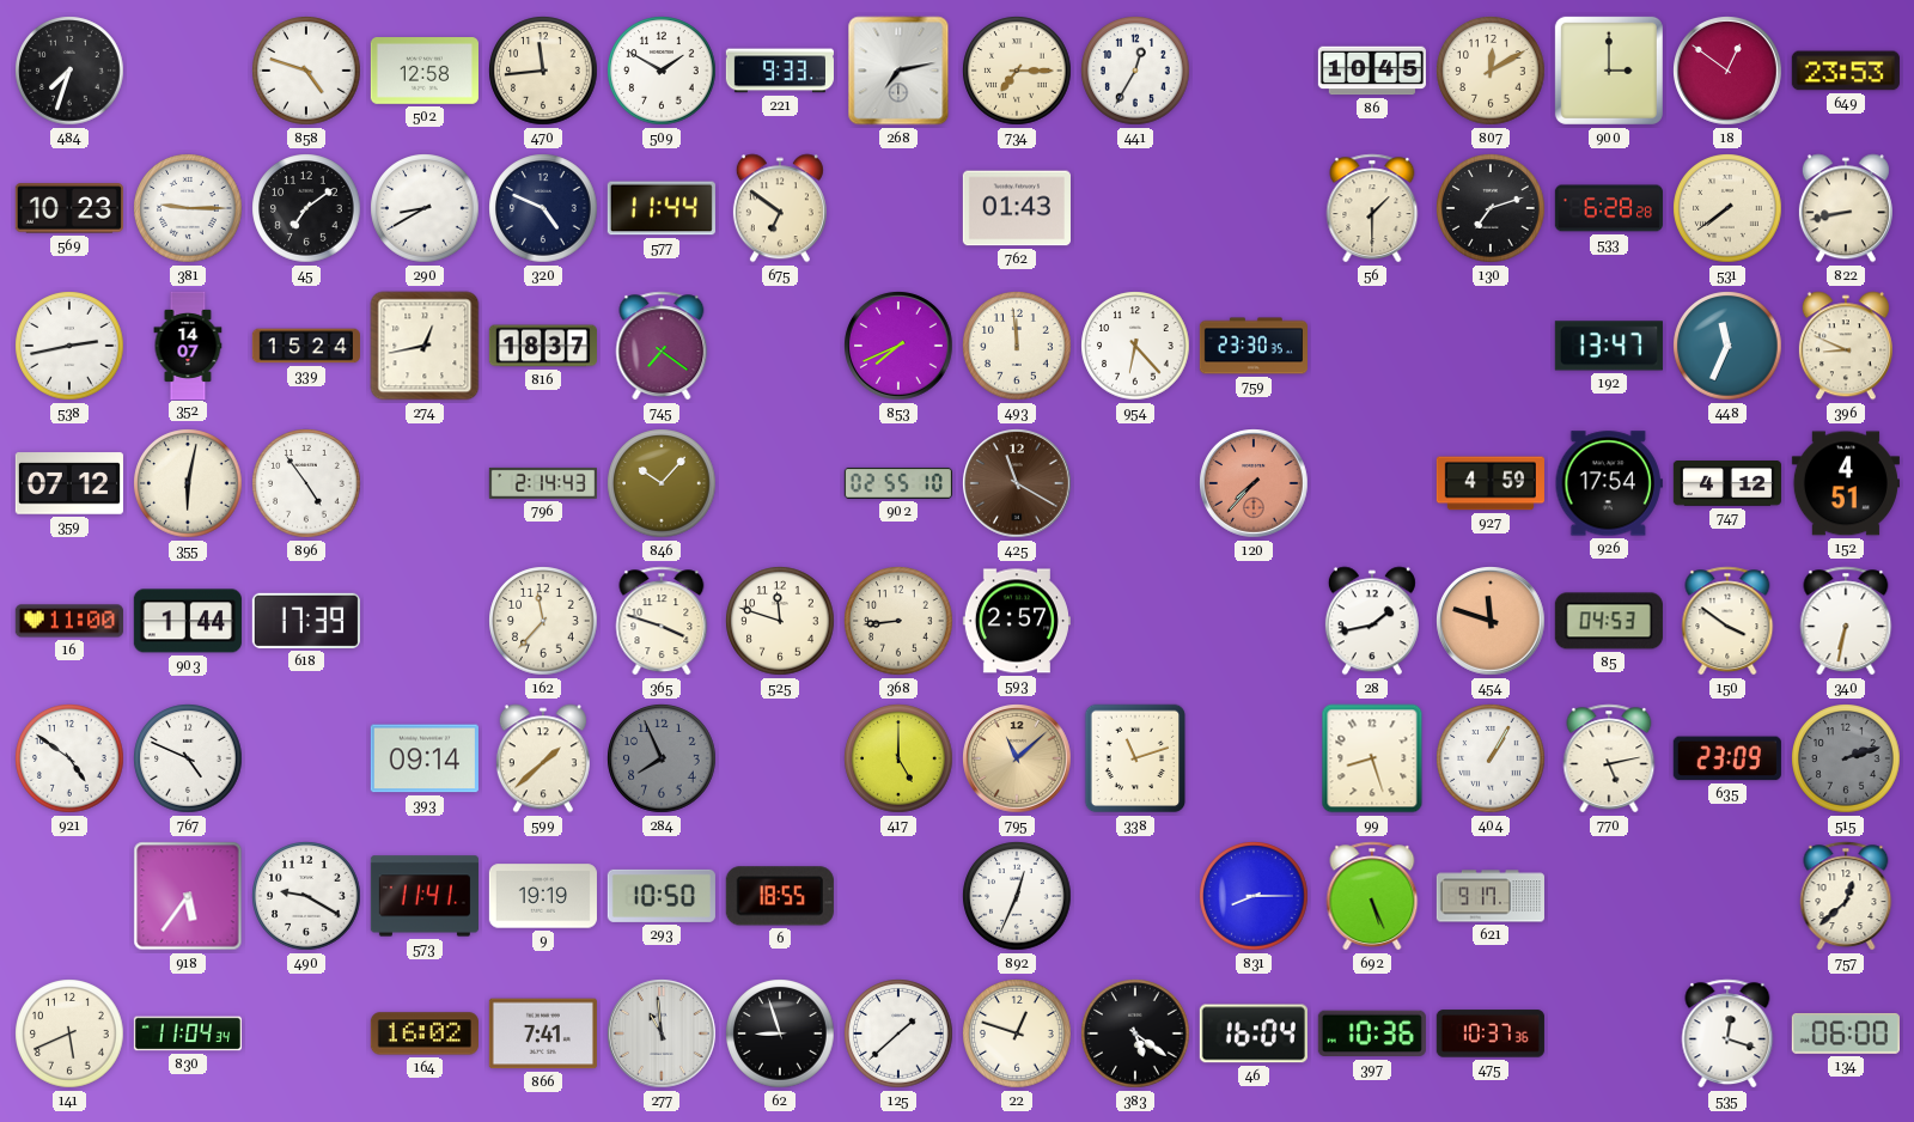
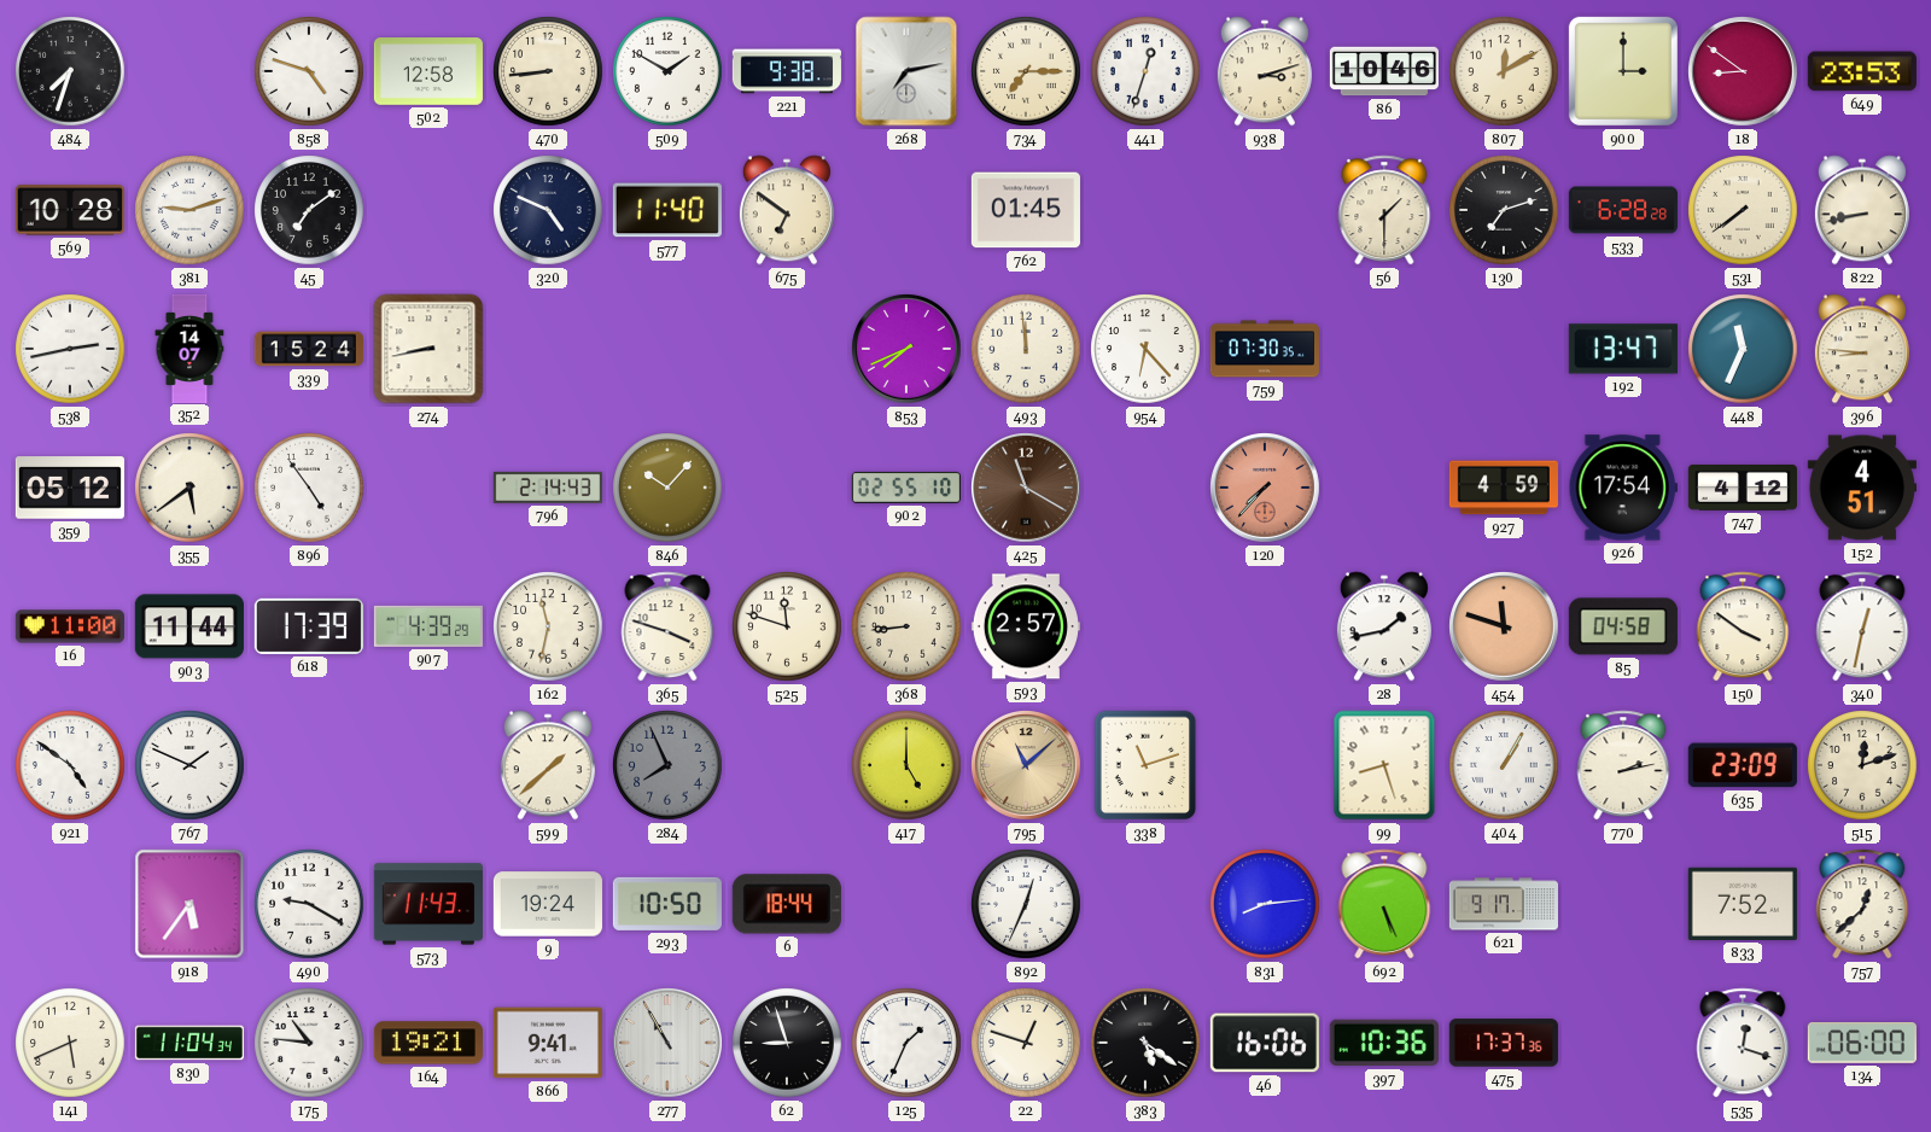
470: 11:44 -> 8:44 (548, 71)
221: 9:33 -> 9:38 (787, 71)
441: 12:35 -> 12:33 (1145, 71)
938: none -> 3:12 (1265, 71)
86: 10:45 -> 10:46 (1384, 71)
18: 12:51 -> 8:51 (1743, 71)
569: 10:23 -> 10:28 (70, 210)
381: 9:15 -> 9:12 (189, 210)
290: 8:40 -> none (425, 208)
577: 11:44 -> 11:40 (667, 210)
762: 01:43 -> 01:45 (1026, 210)
274: 12:43 -> 8:43 (428, 349)
816: 18:37 -> none (543, 346)
745: 7:21 -> none (662, 346)
759: 23:30 -> 07:30 (1265, 349)
396: 8:49 -> 8:46 (1862, 349)
359: 07:12 -> 05:12 (70, 488)
355: 6:02 -> 5:39 (189, 488)
903: 1:44 -> 11:44 (189, 626)
907: none -> 4:39 (428, 626)
162: 11:37 -> 11:32 (548, 626)
85: 04:53 -> 04:58 (1623, 626)
340: 6:32 -> 12:32 (1862, 626)
767: 4:49 -> 1:49 (189, 765)
393: 09:14 -> none (425, 758)
770: 5:13 -> 2:13 (1623, 765)
515: 2:12 -> 12:12 (1862, 765)
515 dial: grey -> cream (1862, 765)
573: 11:41 -> 11:43 (428, 904)
9: 19:19 -> 19:24 (548, 904)
6: 18:55 -> 18:44 (787, 904)
831: 8:15 -> 8:14 (1265, 904)
833: none -> 7:52 (1743, 904)
175: none -> 10:46 (309, 1043)
164: 16:02 -> 19:21 (428, 1043)
866: 7:41 -> 9:41 (548, 1043)
277: 10:59 -> 10:55 (667, 1043)
125: 1:38 -> 1:34 (906, 1043)
46: 16:04 -> 16:06 (1265, 1043)
475: 10:37 -> 17:37 (1504, 1043)
